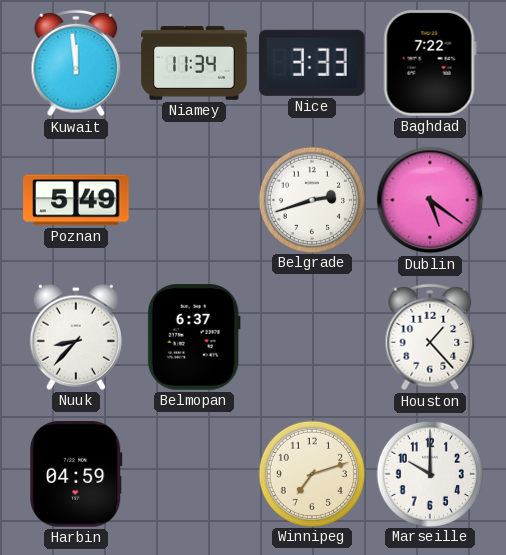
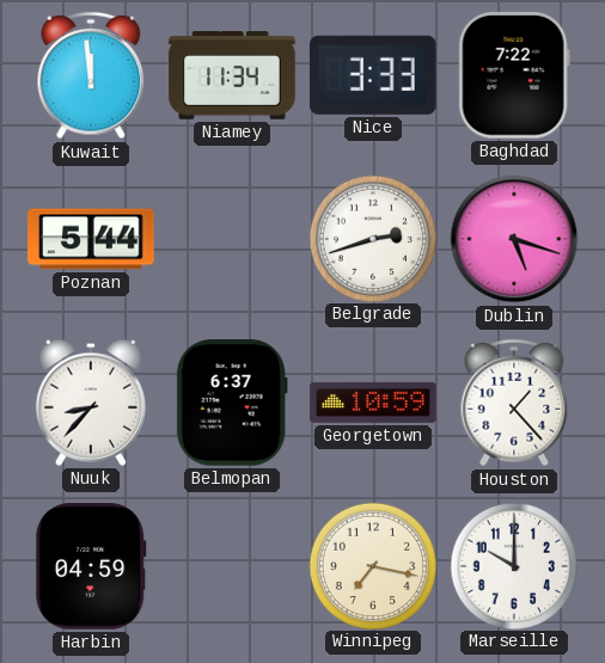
Poznan: 5:49 -> 5:44 (91, 239)
Dublin: 5:21 -> 5:18 (514, 239)
Georgetown: none -> 10:59 (373, 403)
Winnipeg: 7:12 -> 7:17 (372, 565)
